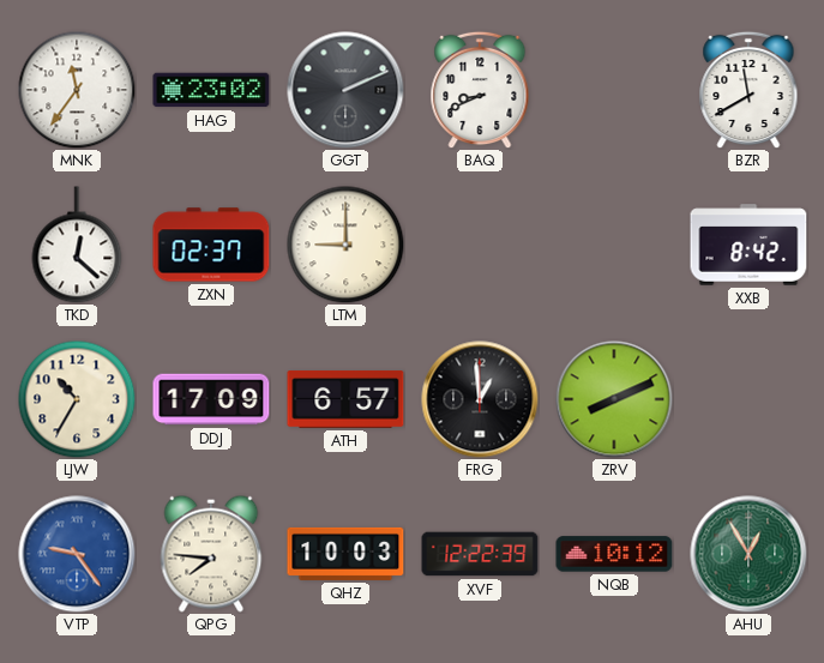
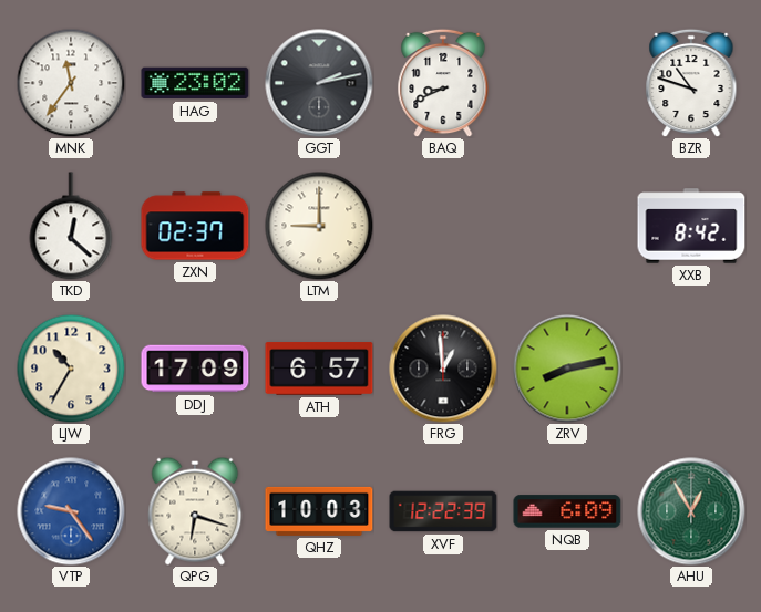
GGT: 2:11 -> 2:13 (319, 83)
BZR: 11:40 -> 10:48 (691, 83)
ZRV: 8:11 -> 8:13 (567, 369)
QPG: 7:46 -> 6:18 (195, 511)
NQB: 10:12 -> 6:09 (567, 511)
